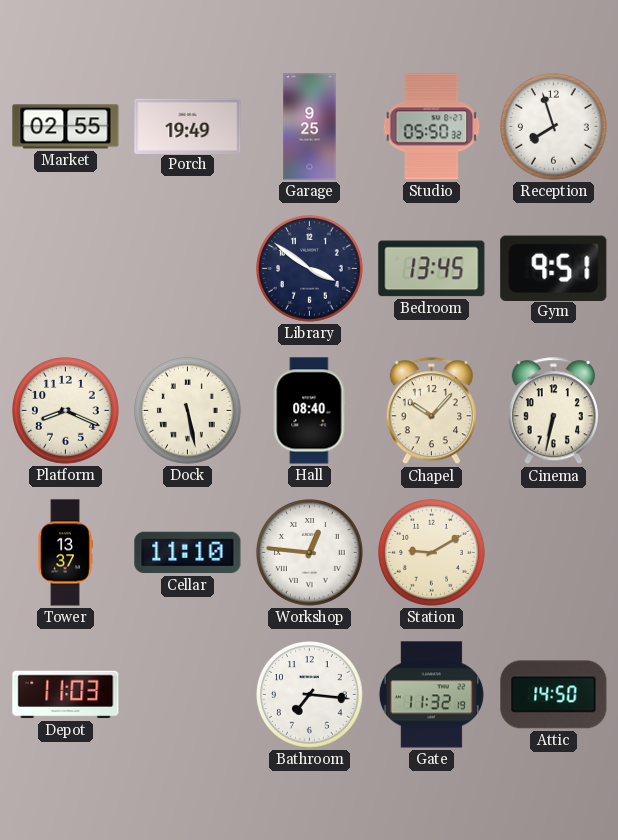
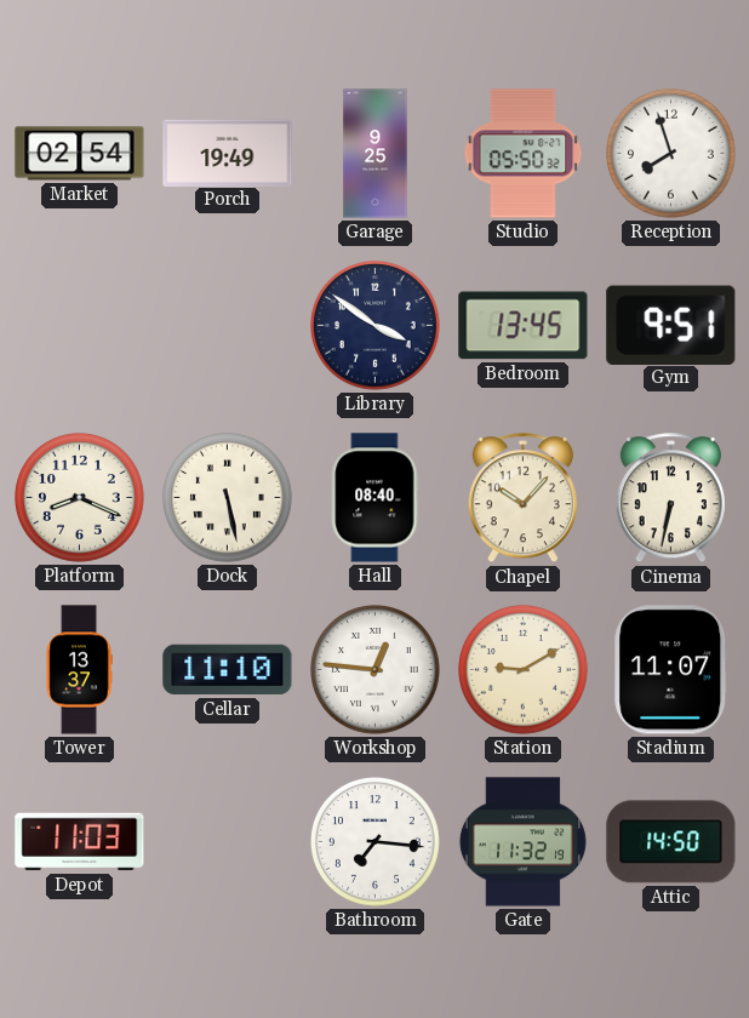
Market: 02:55 -> 02:54 (80, 154)
Stadium: none -> 11:07 (671, 670)
